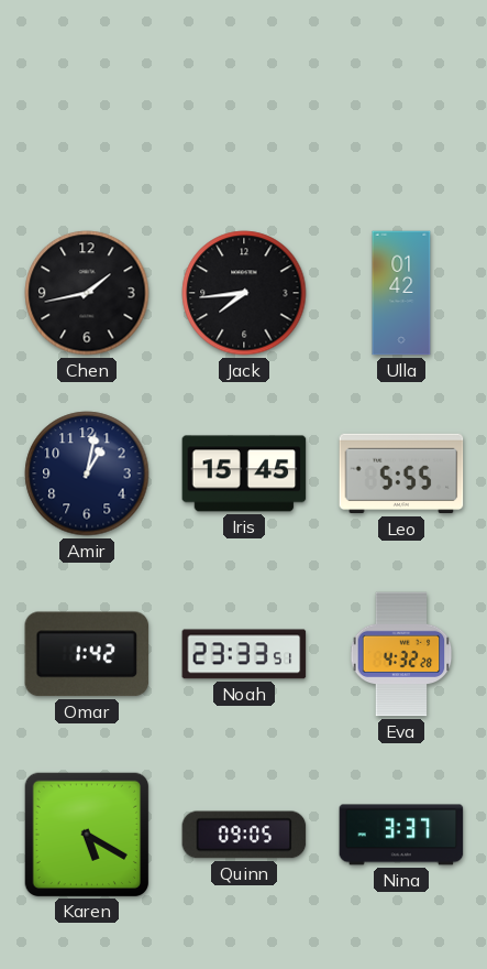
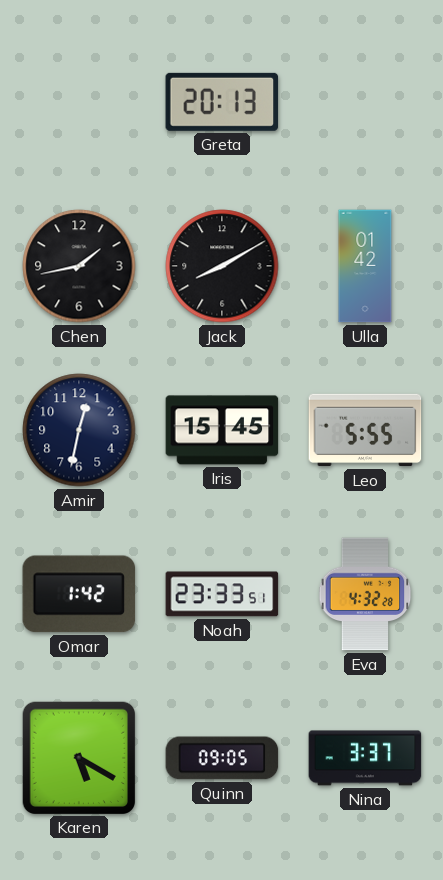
Greta: none -> 20:13 (222, 102)
Jack: 7:44 -> 8:10 (222, 266)
Amir: 1:02 -> 12:32 (79, 430)
